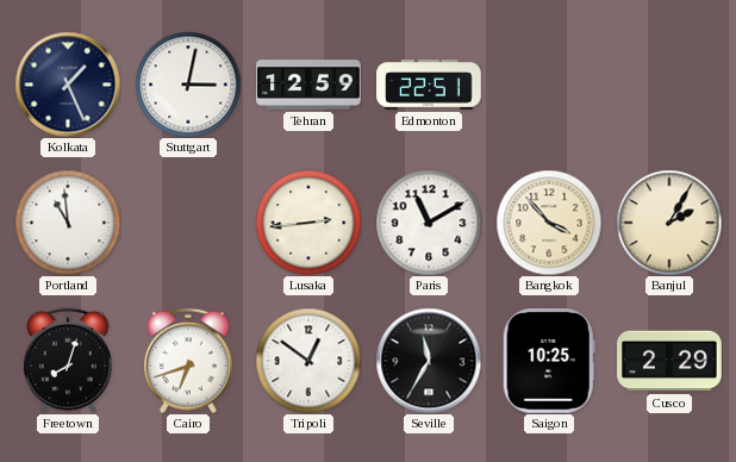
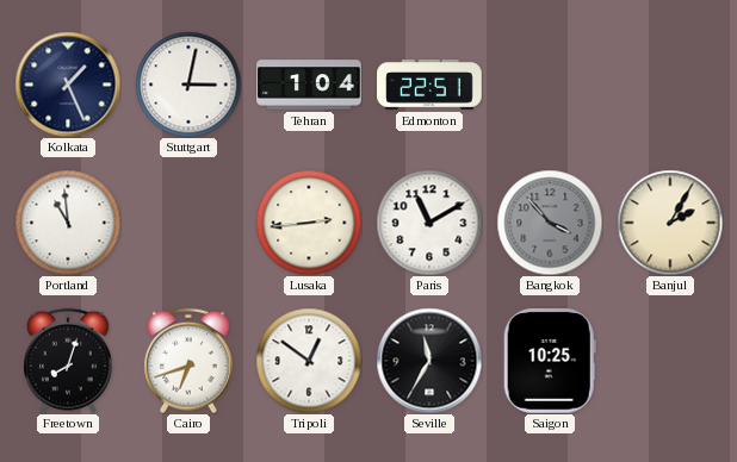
Tehran: 12:59 -> 1:04 (309, 85)
Bangkok dial: cream -> grey (550, 223)
Cusco: 2:29 -> none (669, 361)
